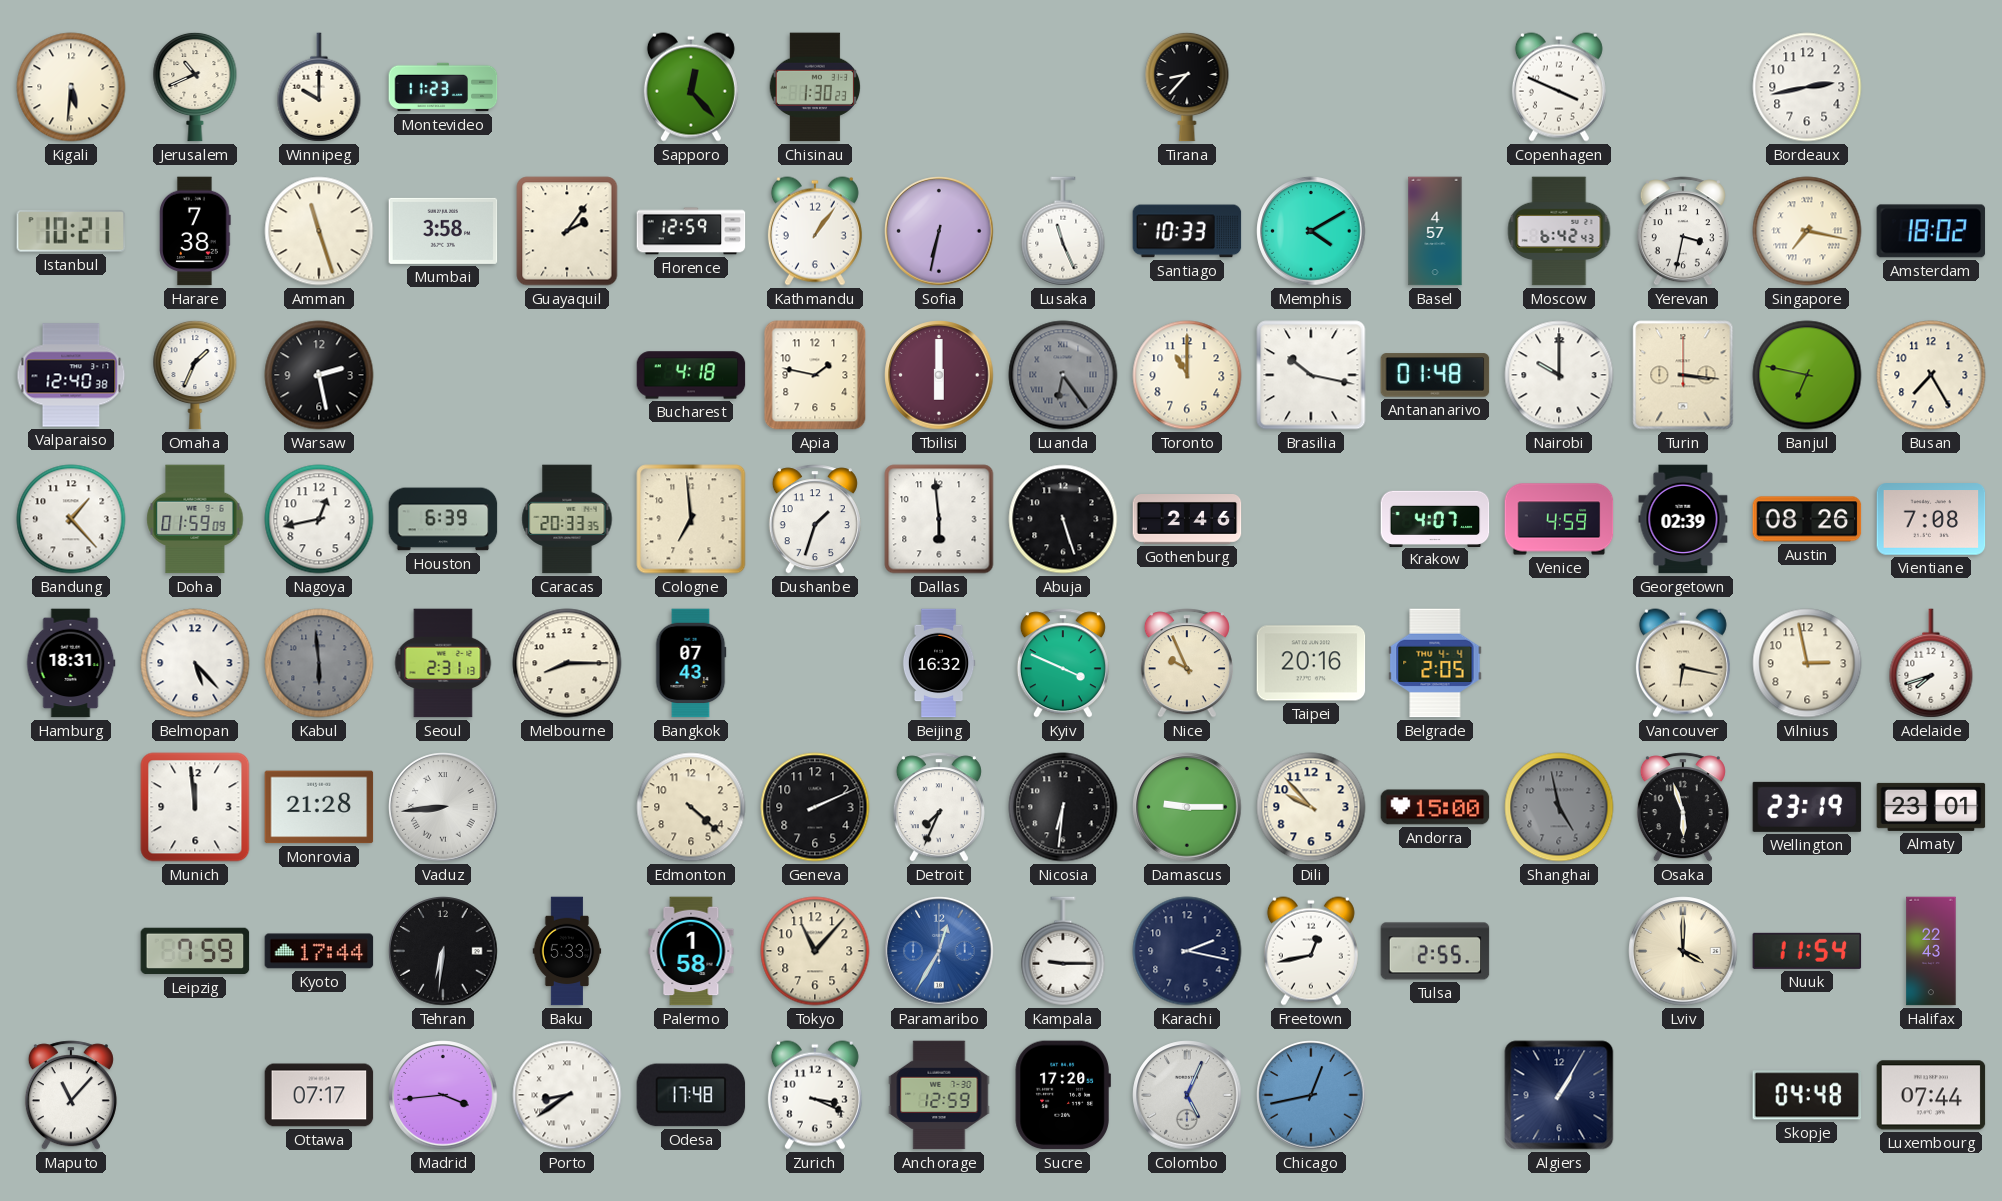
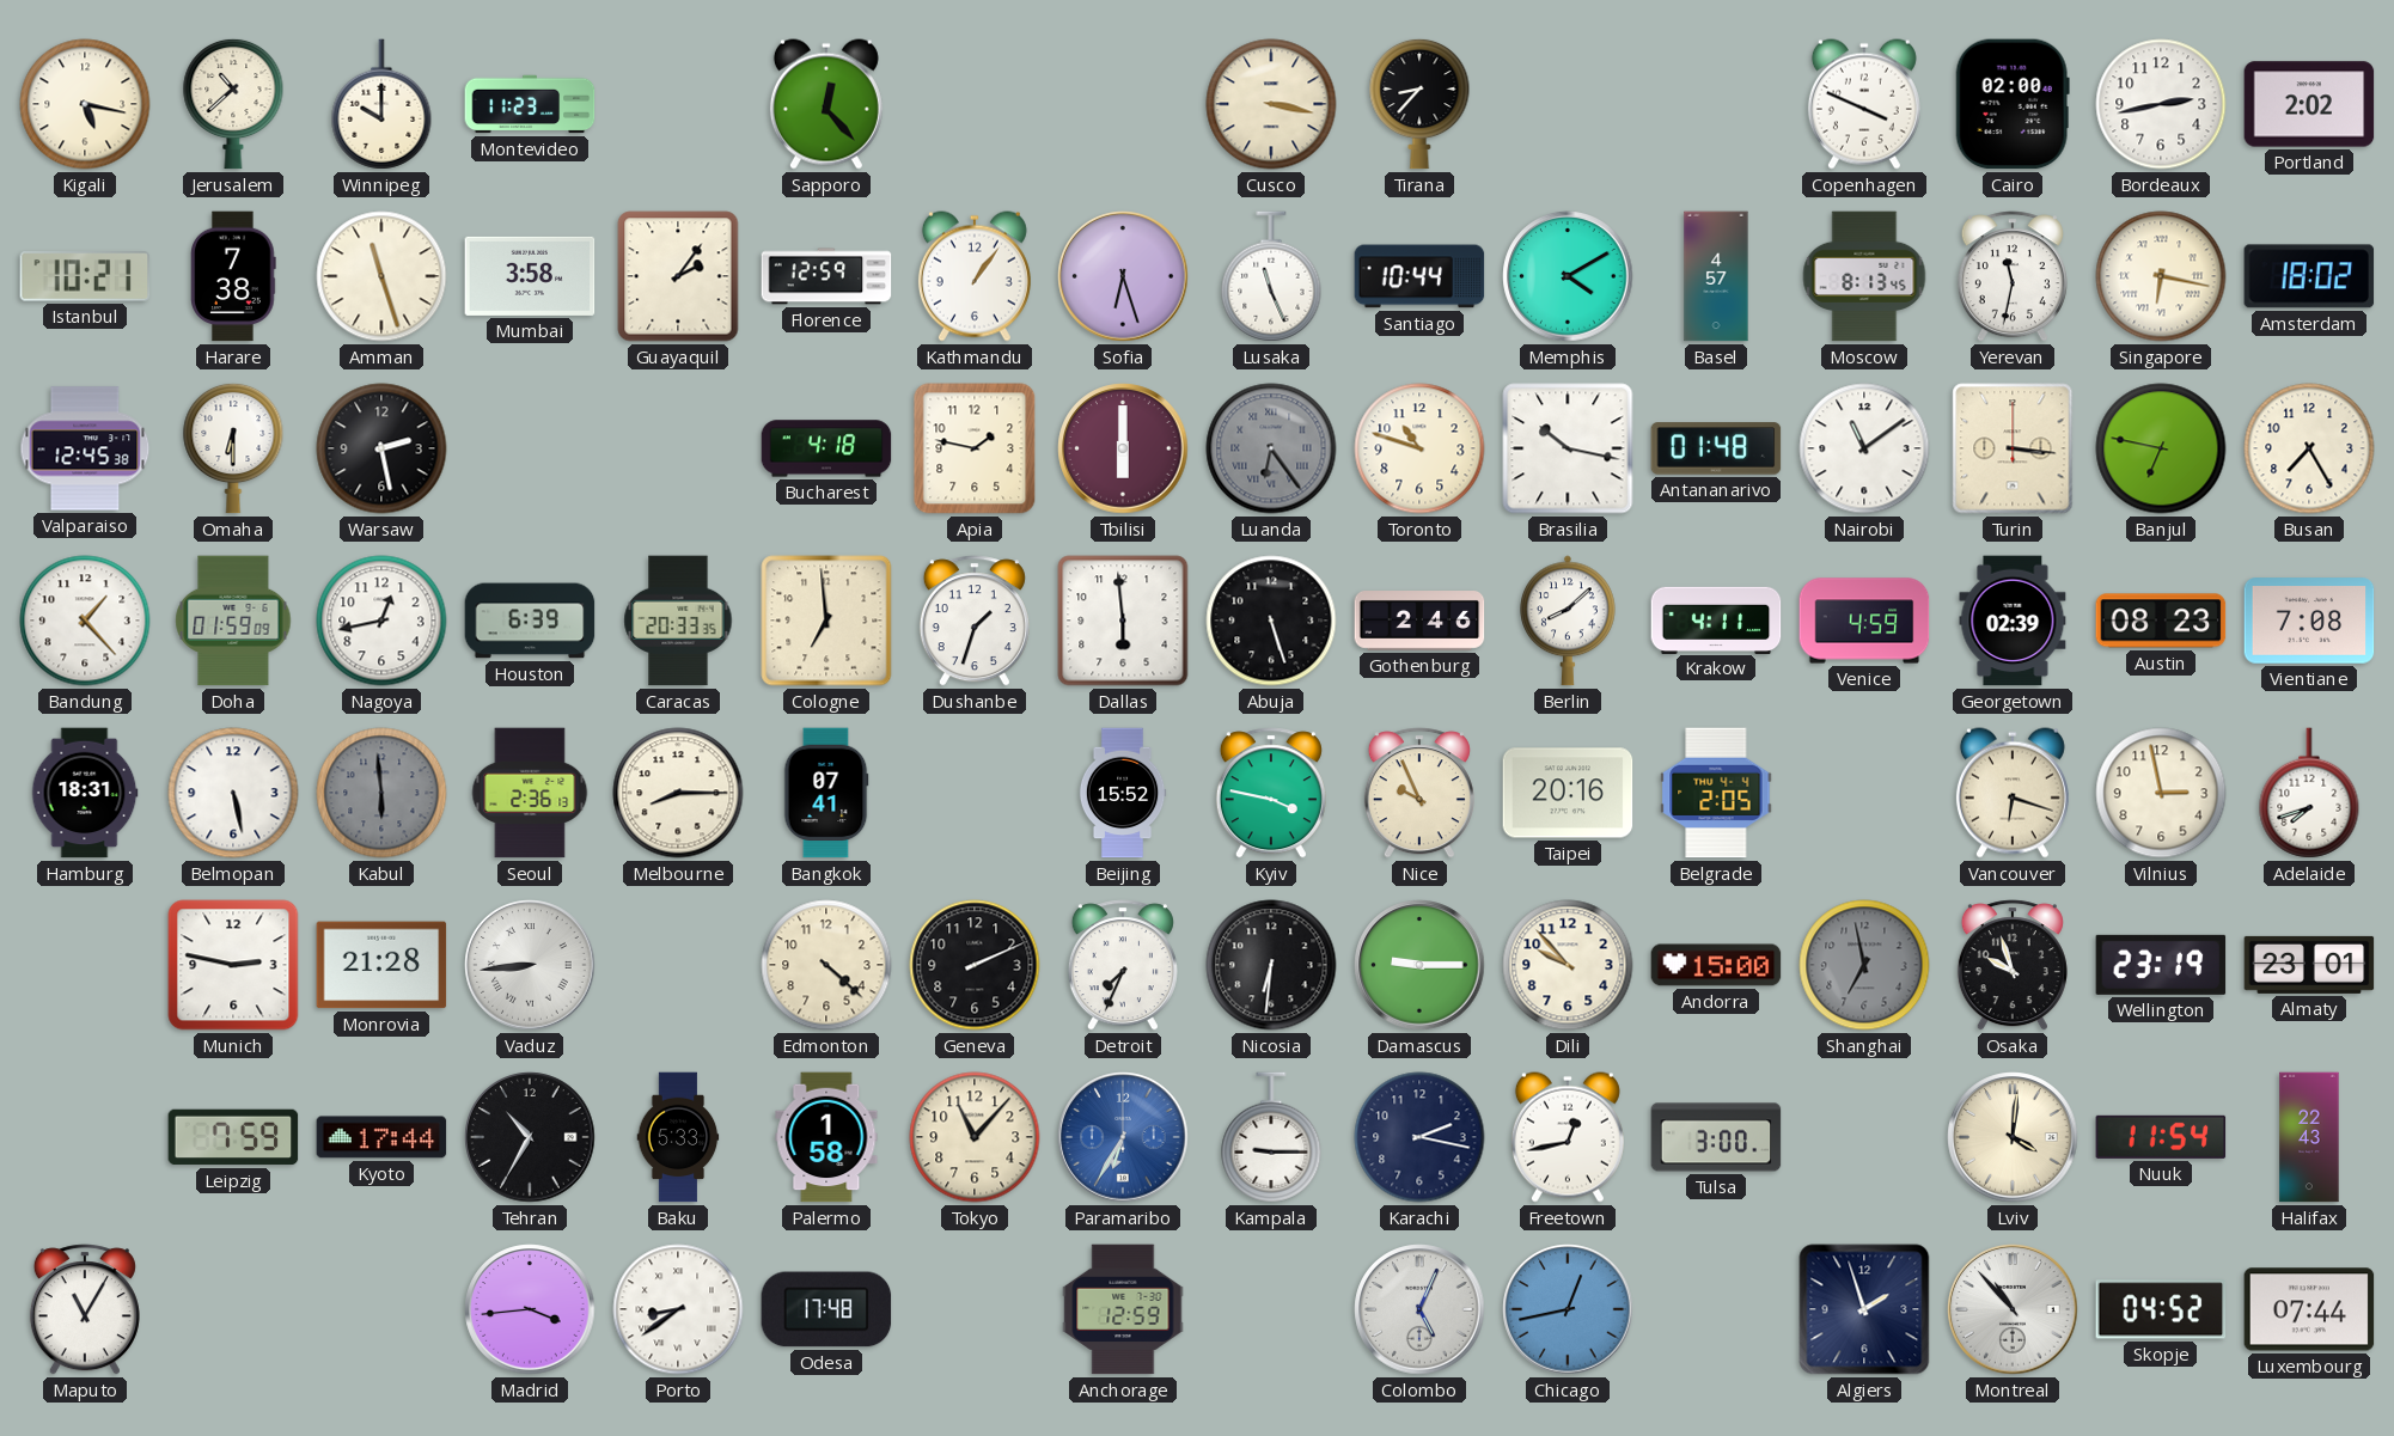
Kigali: 5:31 -> 5:17 (85, 104)
Jerusalem: 10:41 -> 10:38 (233, 104)
Chisinau: 1:30 -> none (815, 87)
Cusco: none -> 3:17 (1271, 104)
Cairo: none -> 02:00 (2013, 104)
Portland: none -> 2:02 (2309, 104)
Sofia: 6:32 -> 6:27 (1123, 276)
Santiago: 10:33 -> 10:44 (1419, 276)
Moscow: 6:42 -> 8:13 (1864, 276)
Yerevan: 3:32 -> 11:32 (2013, 276)
Singapore: 7:17 -> 6:17 (2161, 276)
Valparaiso: 12:40 -> 12:45 (85, 448)
Omaha: 1:34 -> 6:30 (233, 448)
Toronto: 11:00 -> 10:48 (1419, 448)
Nairobi: 10:00 -> 11:09 (1864, 448)
Berlin: none -> 8:08 (1569, 621)
Krakow: 4:07 -> 4:11 (1716, 619)
Austin: 08:26 -> 08:23 (2161, 621)
Belmopan: 5:23 -> 5:28 (233, 793)
Seoul: 2:31 -> 2:36 (530, 793)
Bangkok: 07:43 -> 07:41 (826, 793)
Beijing: 16:32 -> 15:52 (1123, 793)
Kyiv: 3:49 -> 3:47 (1271, 793)
Vancouver: 6:17 -> 6:18 (2013, 793)
Munich: 11:59 -> 2:47 (233, 965)
Shanghai: 4:58 -> 6:58 (1864, 965)
Osaka: 5:57 -> 9:57 (2013, 965)
Tehran: 6:31 -> 10:35 (530, 1137)
Paramaribo: 12:35 -> 6:35 (1123, 1137)
Tulsa: 2:55 -> 3:00 (1716, 1137)
Lviv: 4:00 -> 4:01 (2013, 1137)
Maputo: 11:07 -> 11:05 (85, 1309)
Ottawa: 07:17 -> none (319, 1095)
Zurich: 3:19 -> none (815, 1095)
Sucre: 17:20 -> none (1063, 1095)
Algiers: 1:05 -> 1:57 (1864, 1309)
Montreal: none -> 10:53 (2013, 1309)
Skopje: 04:48 -> 04:52 (2161, 1309)
